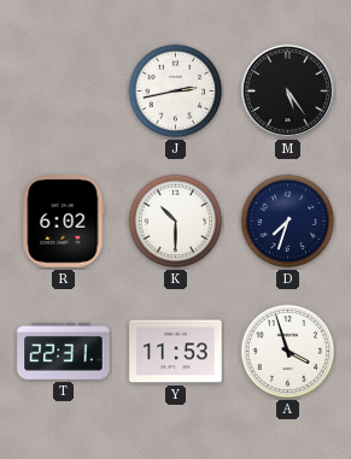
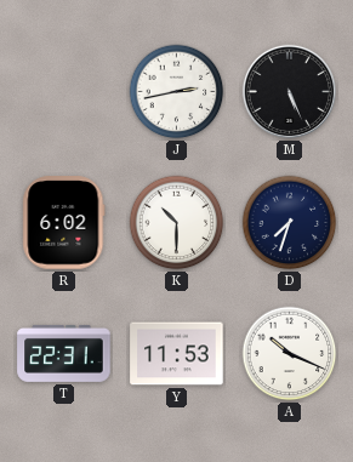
M: 5:24 -> 5:26 (289, 91)
A: 3:57 -> 10:19 (290, 354)
